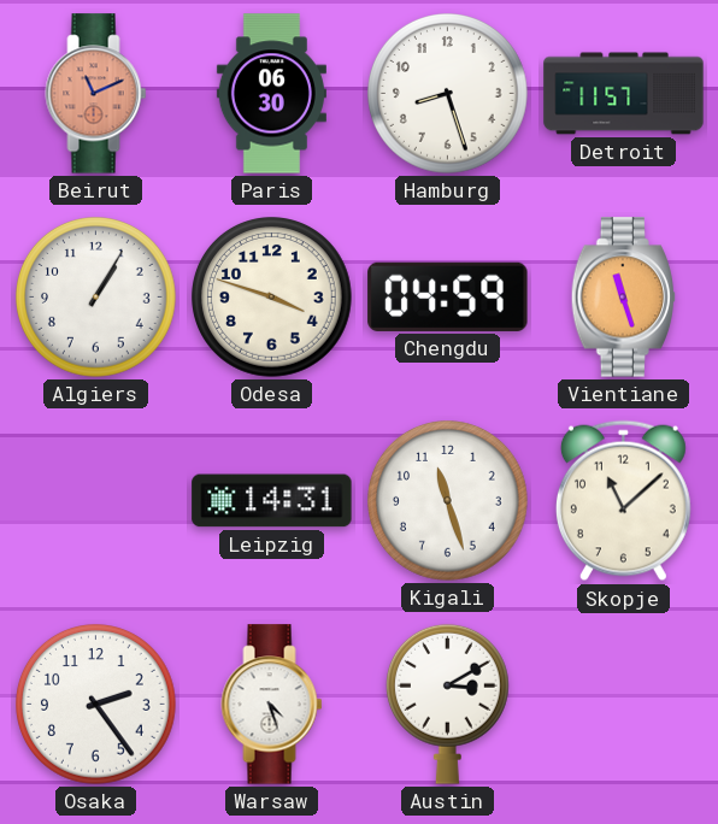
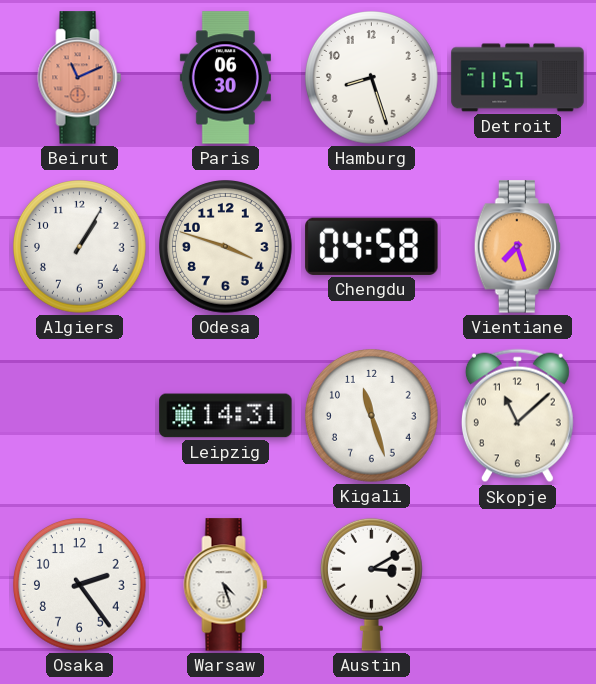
Chengdu: 04:59 -> 04:58 (372, 246)
Vientiane: 11:27 -> 7:27 (518, 247)
